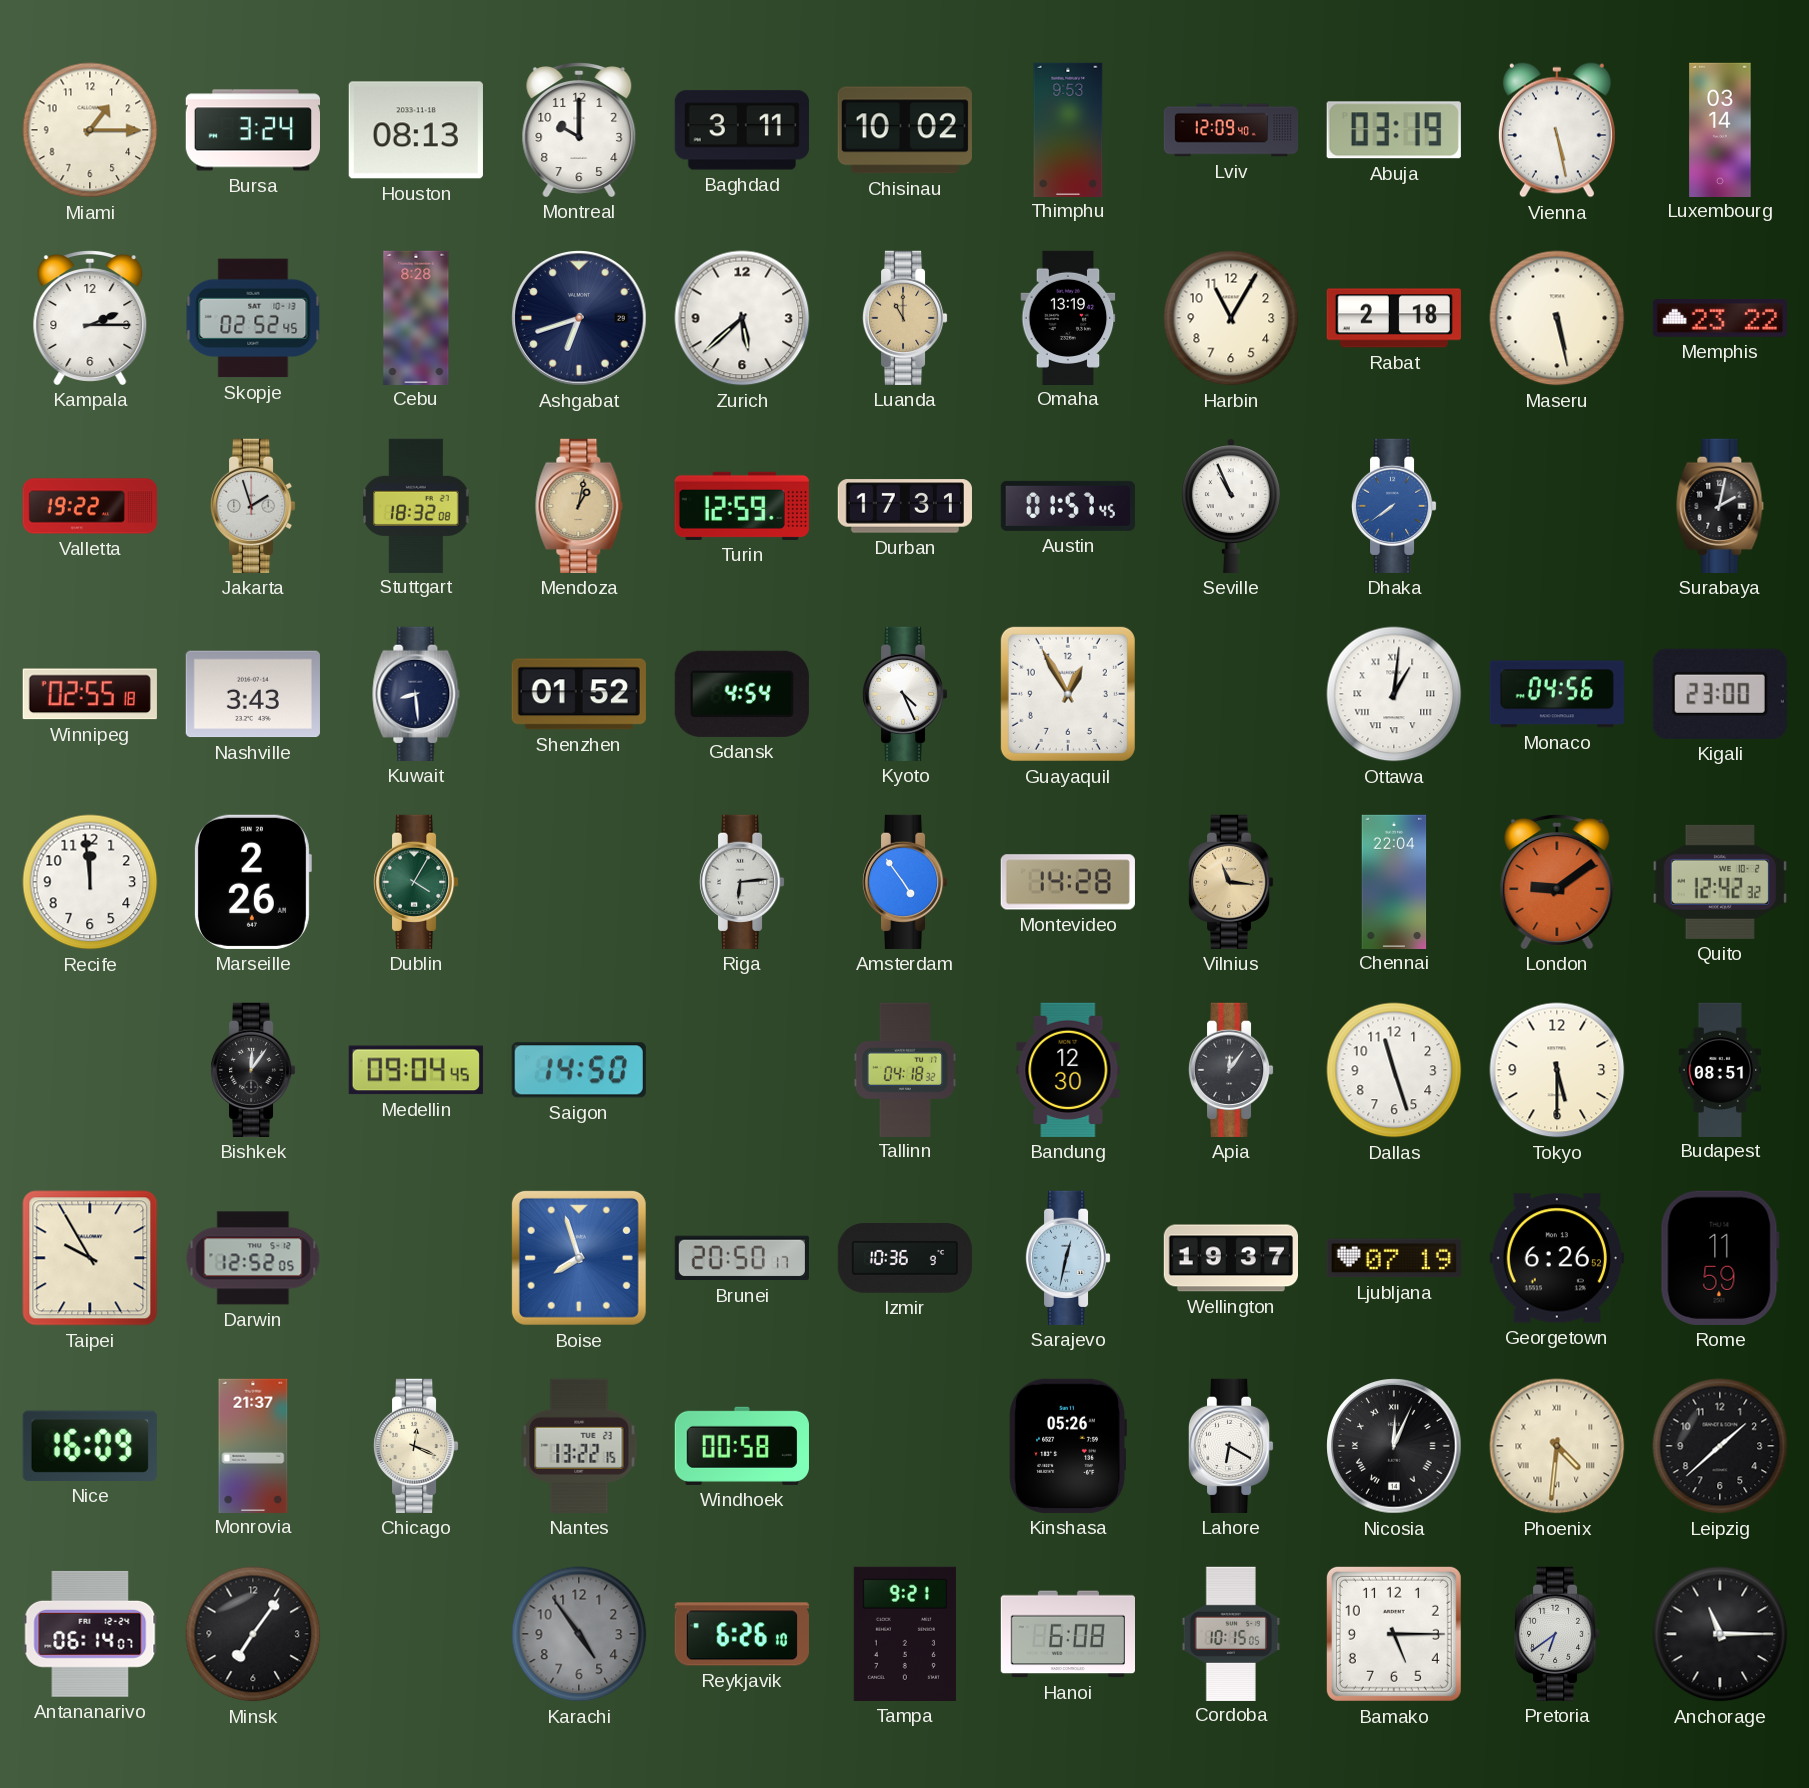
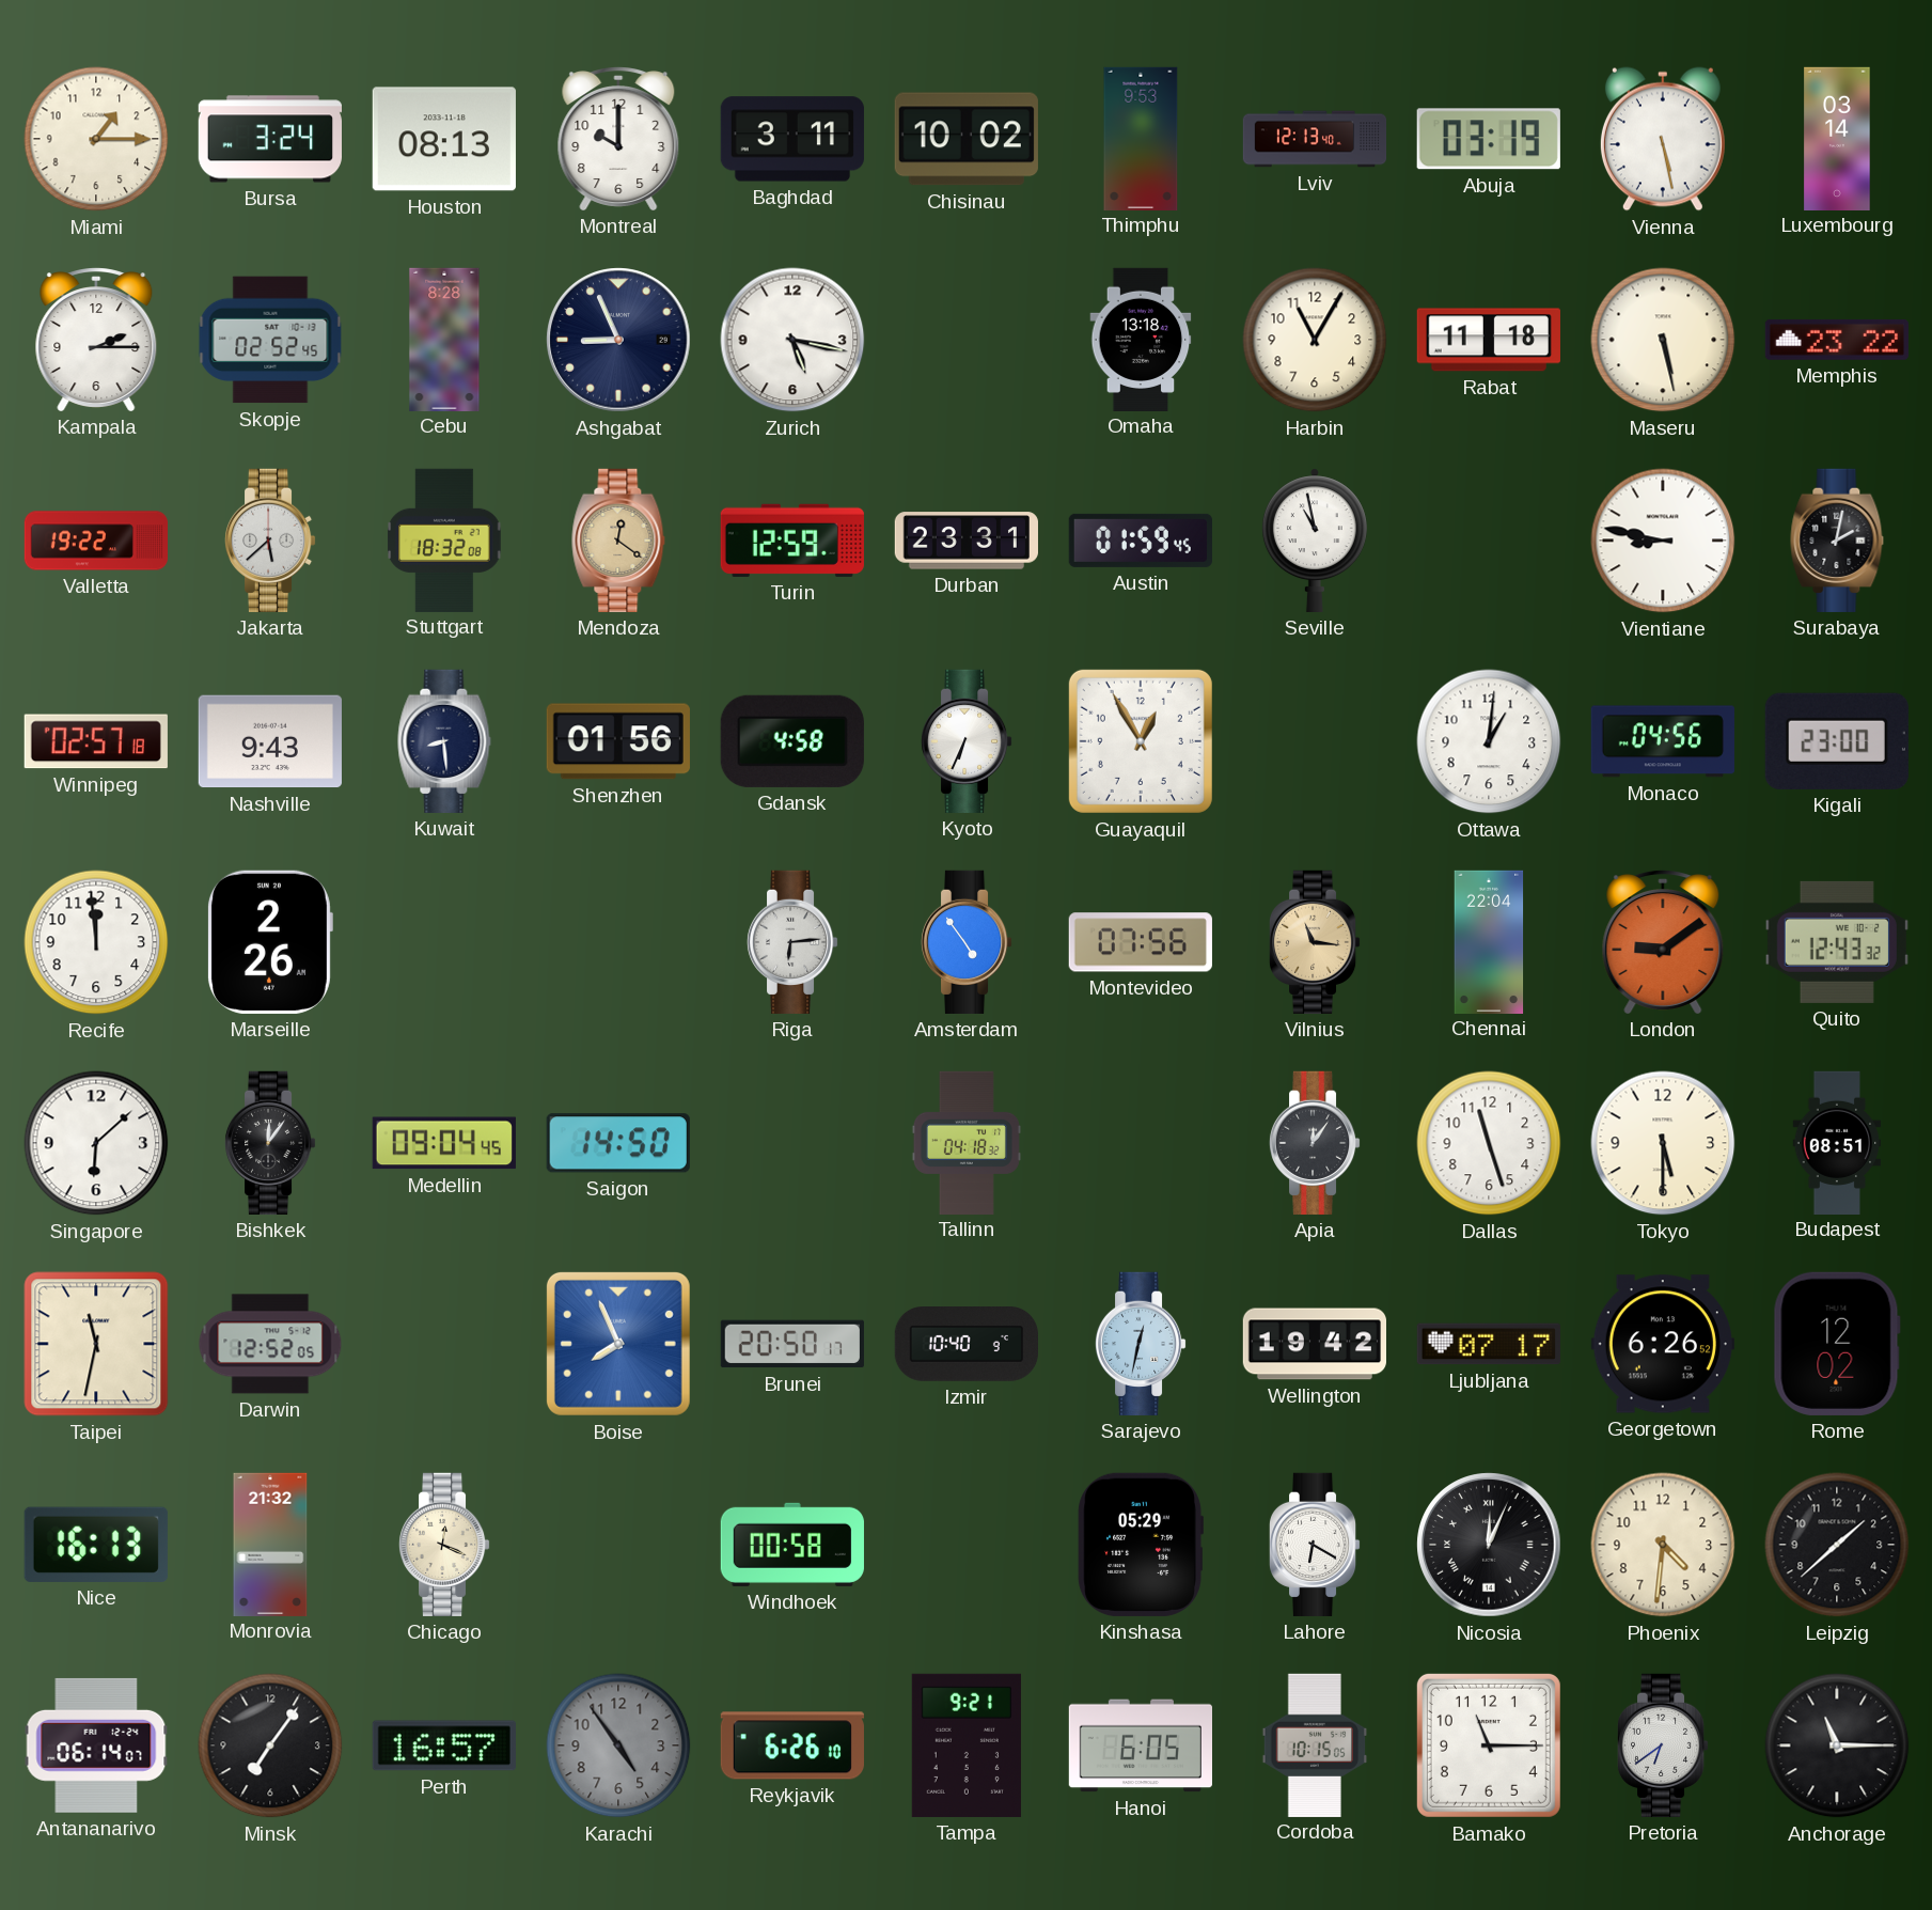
Lviv: 12:09 -> 12:13 (1315, 139)
Ashgabat: 6:42 -> 8:56 (618, 340)
Zurich: 5:38 -> 5:17 (792, 340)
Luanda: 11:00 -> none (905, 318)
Omaha: 13:19 -> 13:18 (1141, 339)
Rabat: 2:18 -> 11:18 (1489, 340)
Jakarta: 1:57 -> 5:38 (270, 541)
Mendoza: 1:02 -> 12:21 (618, 541)
Durban: 17:31 -> 23:31 (965, 541)
Austin: 01:57 -> 01:59 (1141, 541)
Seville: 10:56 -> 10:58 (1315, 541)
Dhaka: 7:39 -> none (1394, 506)
Vientiane: none -> 8:47 (1663, 541)
Winnipeg: 02:55 -> 02:57 (96, 741)
Nashville: 3:43 -> 9:43 (270, 741)
Shenzhen: 01:52 -> 01:56 (618, 741)
Gdansk: 4:54 -> 4:58 (792, 741)
Kyoto: 4:26 -> 6:34 (967, 741)
Ottawa numerals: Roman -> Arabic (1489, 741)
Dublin: 4:05 -> none (416, 882)
Montevideo: 14:28 -> 07:56 (1141, 942)
Quito: 12:42 -> 12:43 (1837, 942)
Singapore: none -> 6:08 (96, 1143)
Bandung: 12:30 -> none (1068, 1070)
Taipei: 9:55 -> 11:32 (96, 1344)
Boise: 7:57 -> 7:56 (618, 1344)
Izmir: 10:36 -> 10:40 (965, 1345)
Wellington: 19:37 -> 19:42 (1314, 1344)
Ljubljana: 07:19 -> 07:17 (1489, 1344)
Rome: 11:59 -> 12:02 (1837, 1344)
Nice: 16:09 -> 16:13 (96, 1545)
Monrovia: 21:37 -> 21:32 (270, 1544)
Nantes: 13:22 -> none (579, 1446)
Kinshasa: 05:26 -> 05:29 (1141, 1545)
Phoenix numerals: Roman -> Arabic (1663, 1545)
Perth: none -> 16:57 (444, 1745)
Hanoi: 6:08 -> 6:05 (1140, 1745)
Bamako: 5:15 -> 11:15 (1489, 1745)
